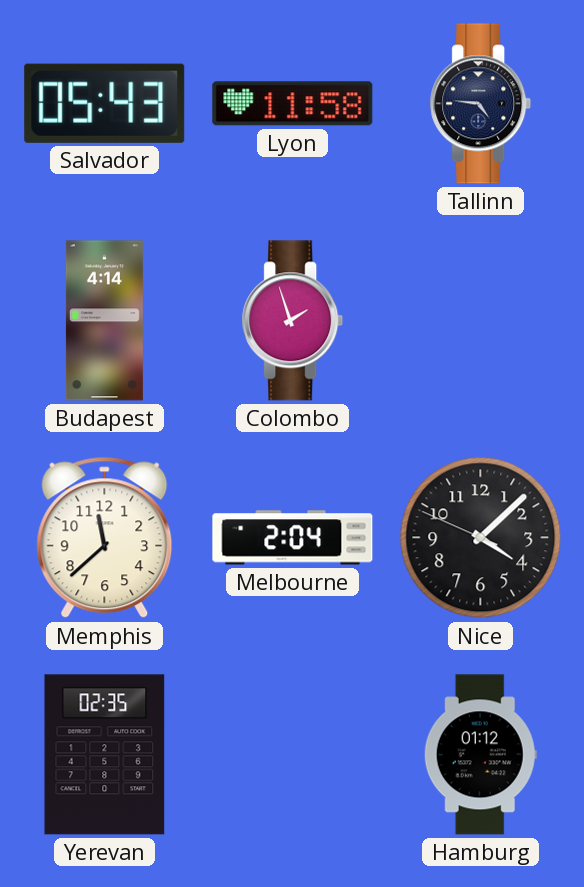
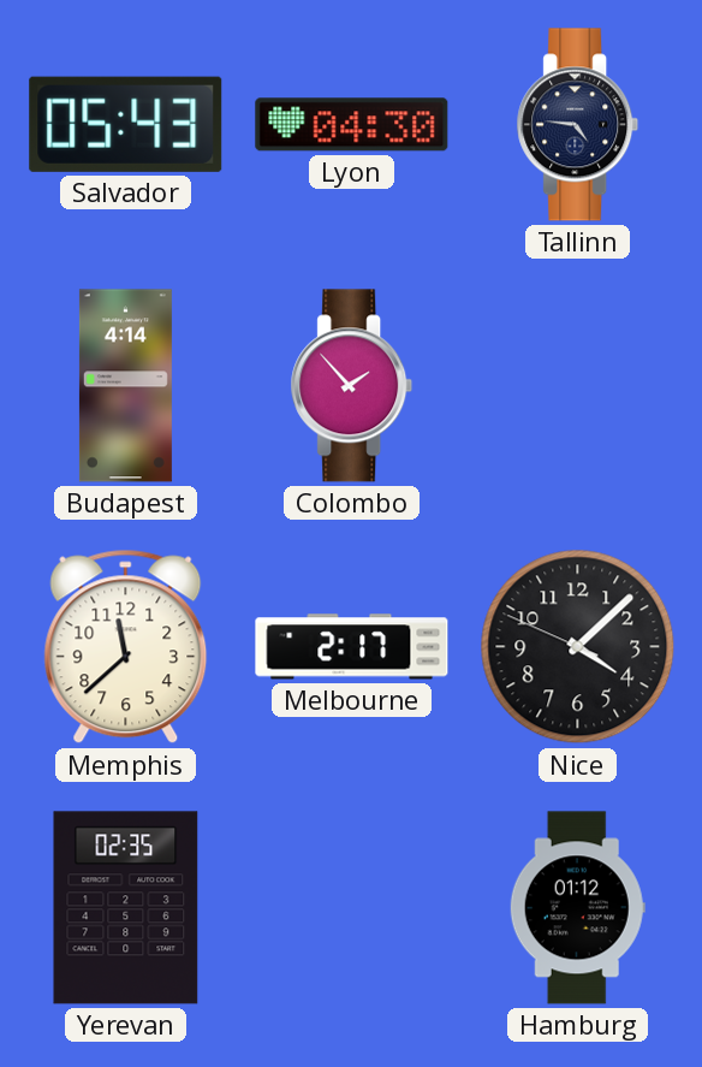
Lyon: 11:58 -> 04:30 (352, 125)
Colombo: 1:57 -> 1:53 (352, 386)
Melbourne: 2:04 -> 2:17 (352, 647)
